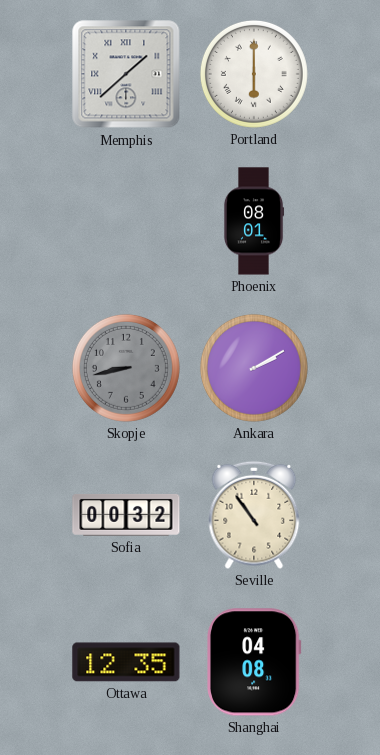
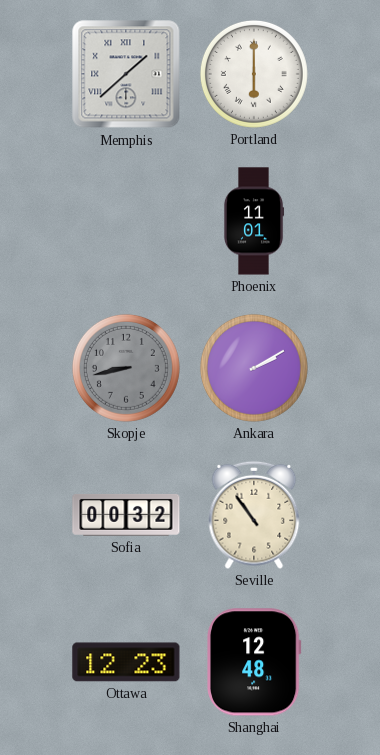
Phoenix: 08:01 -> 11:01 (254, 221)
Ottawa: 12:35 -> 12:23 (126, 662)
Shanghai: 04:08 -> 12:48 (255, 662)
